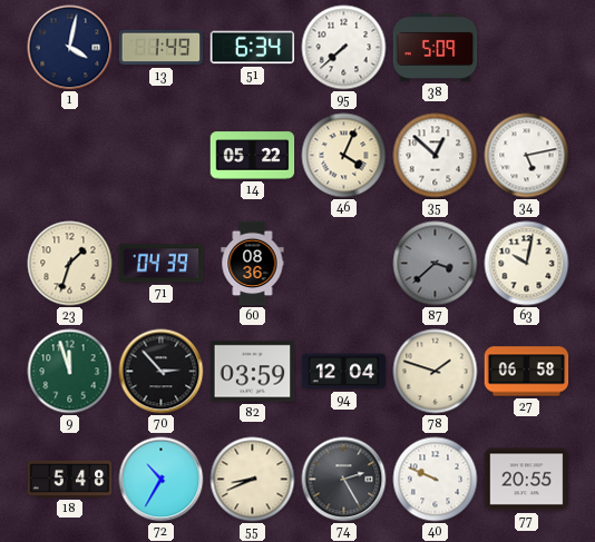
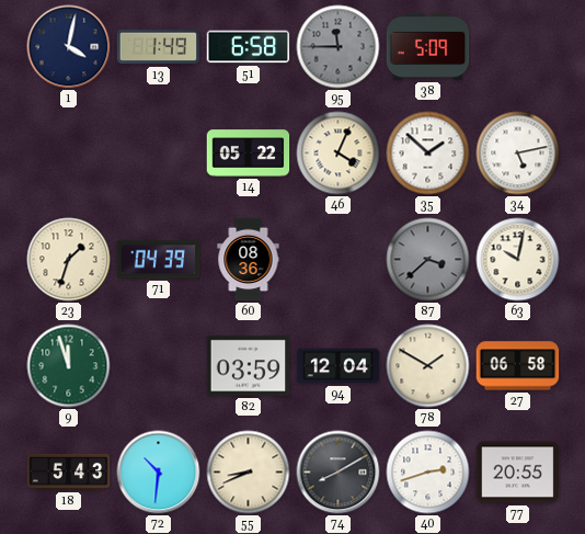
51: 6:34 -> 6:58 (249, 47)
95: 7:38 -> 11:45 (339, 47)
95 dial: white -> grey (339, 47)
35: 12:52 -> 1:52 (428, 154)
70: 2:53 -> none (162, 372)
78: 1:48 -> 1:50 (428, 366)
18: 5:48 -> 5:43 (69, 471)
72: 10:35 -> 10:31 (159, 473)
74: 2:25 -> 8:10 (339, 473)
40: 9:49 -> 2:42 (428, 473)
